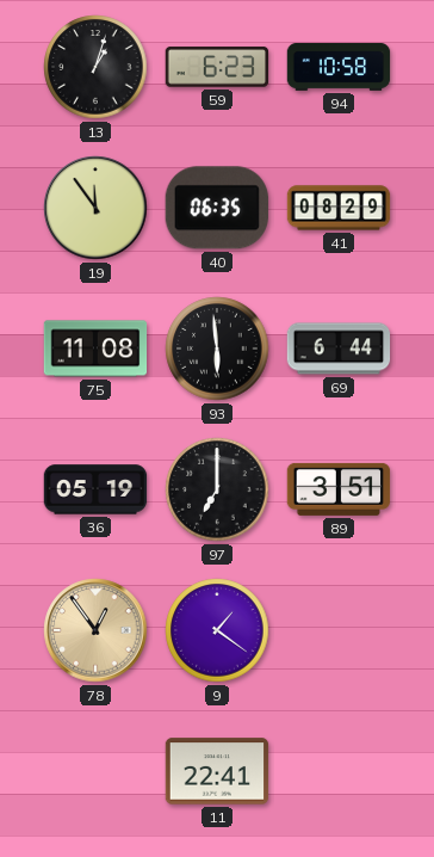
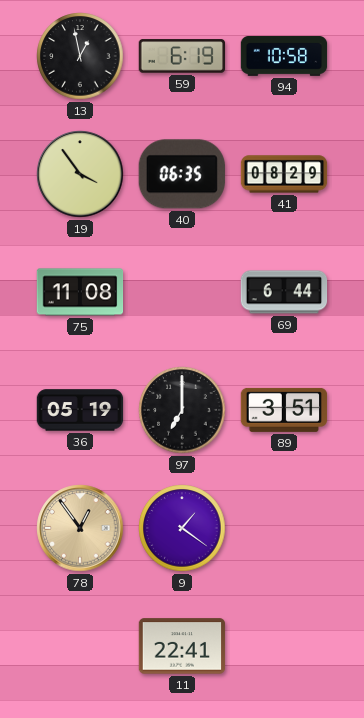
13: 1:03 -> 12:58 (80, 56)
59: 6:23 -> 6:19 (182, 56)
19: 11:54 -> 3:54 (80, 174)
93: 5:59 -> none (217, 349)
